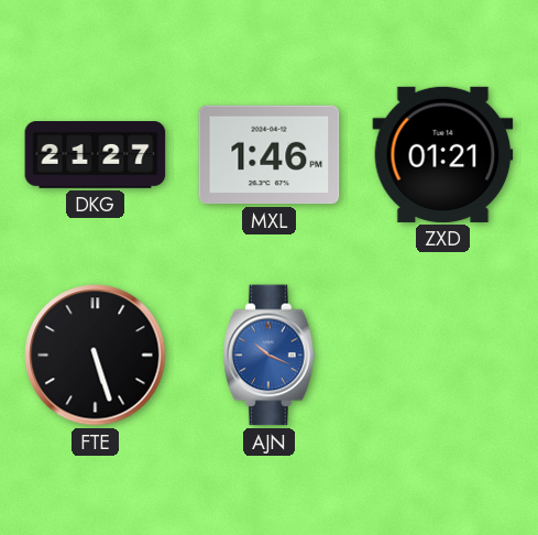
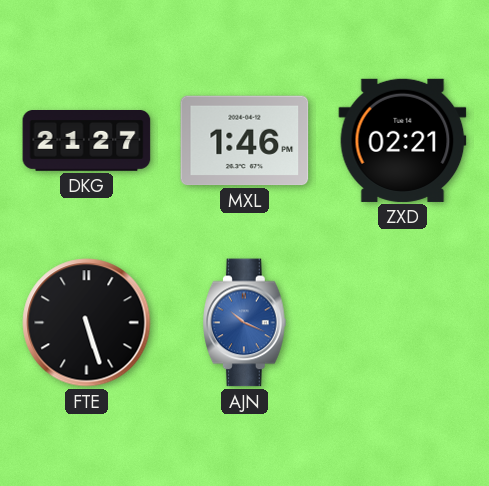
ZXD: 01:21 -> 02:21 (403, 140)
